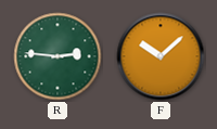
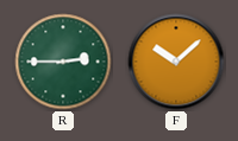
R: 2:46 -> 2:45 (63, 62)
